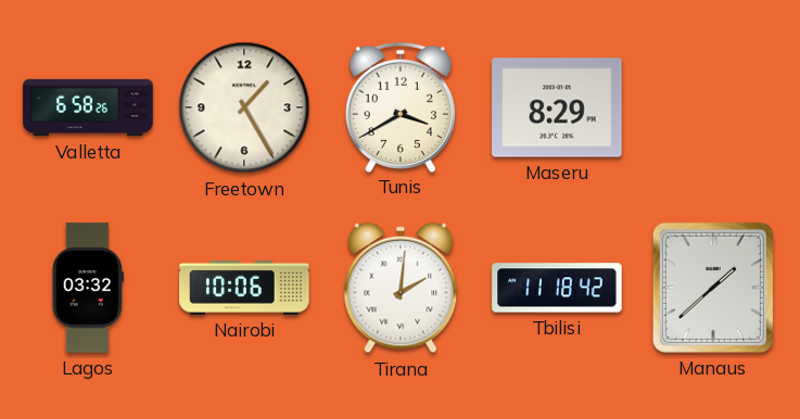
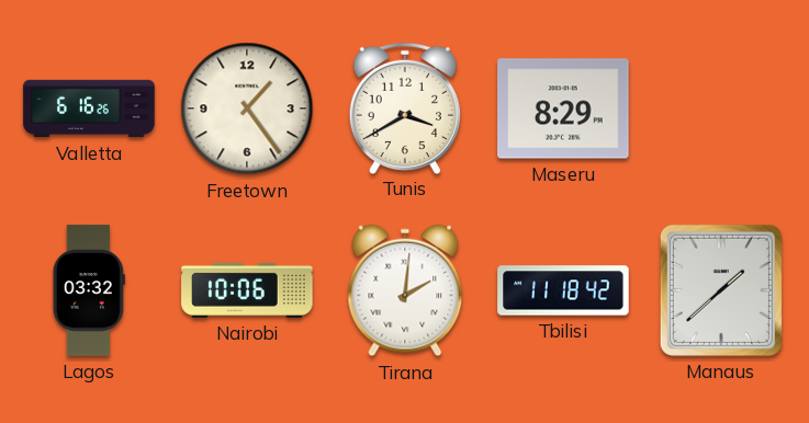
Valletta: 6:58 -> 6:16 (89, 108)
Freetown: 1:25 -> 1:24 (247, 108)
